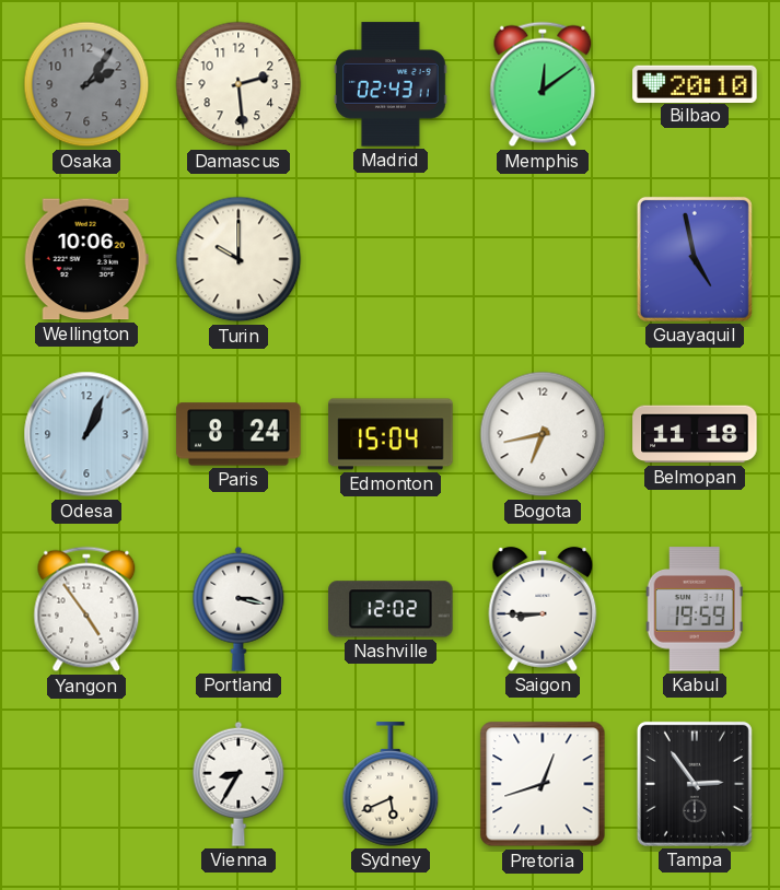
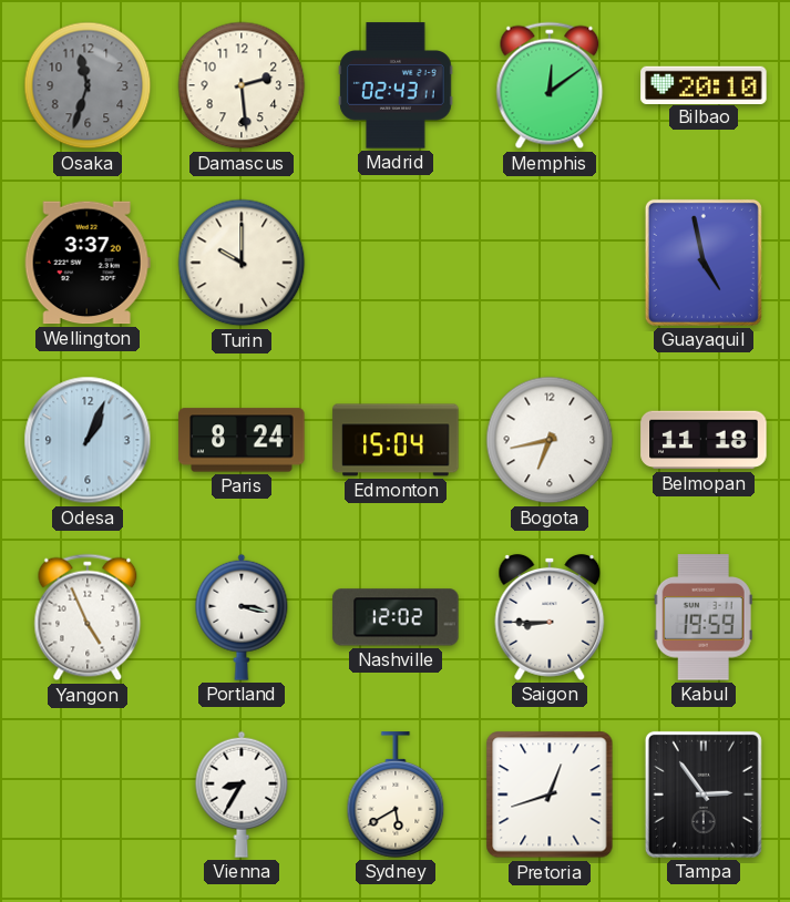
Osaka: 2:06 -> 11:33 (88, 85)
Wellington: 10:06 -> 3:37 (88, 263)
Yangon: 4:54 -> 4:56 (88, 617)
Sydney: 5:41 -> 5:40 (396, 795)
